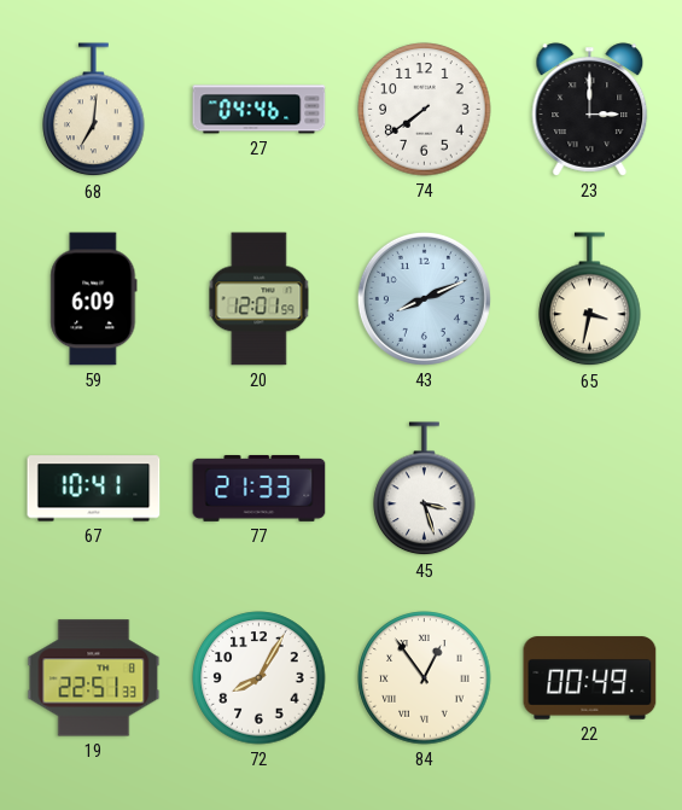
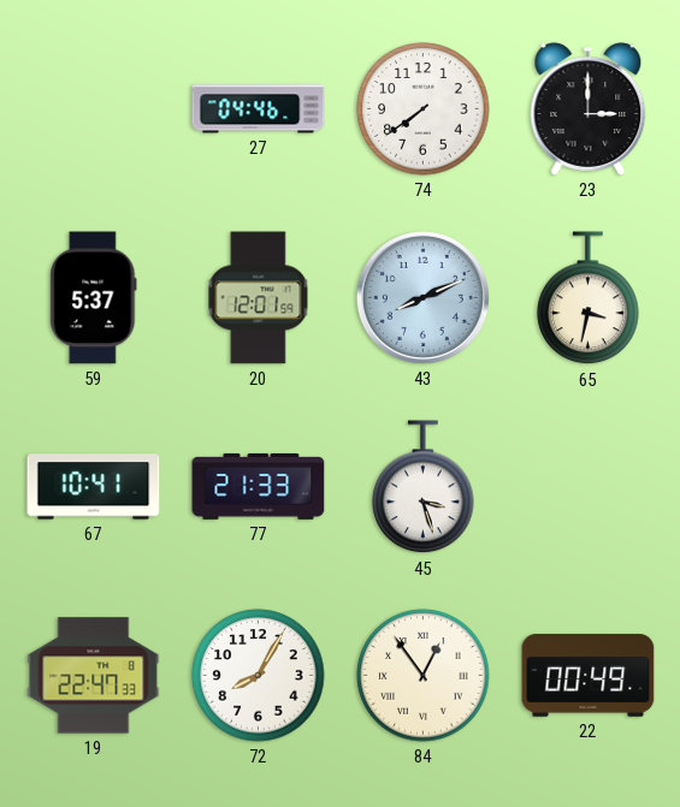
68: 7:01 -> none (94, 110)
59: 6:09 -> 5:37 (94, 298)
19: 22:51 -> 22:47 (94, 676)
